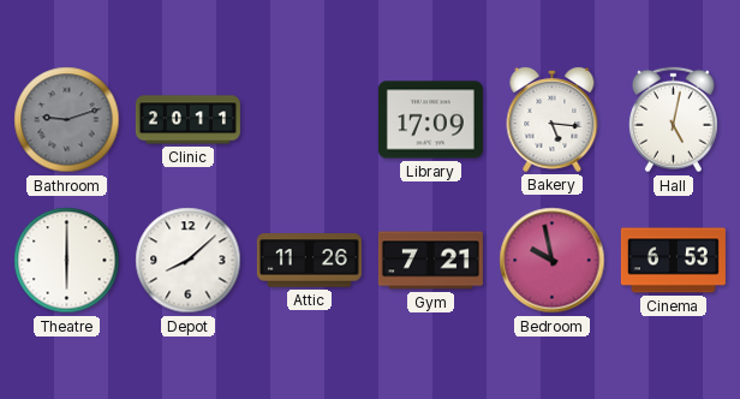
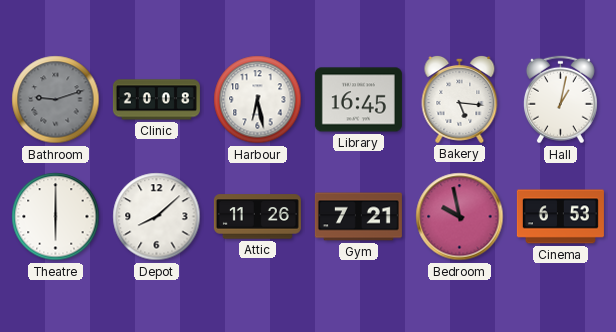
Clinic: 20:11 -> 20:08 (156, 100)
Harbour: none -> 6:28 (258, 100)
Library: 17:09 -> 16:45 (358, 100)
Hall: 5:02 -> 1:02 (560, 100)
